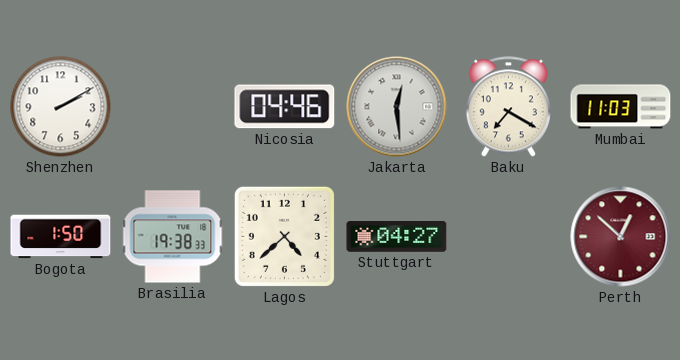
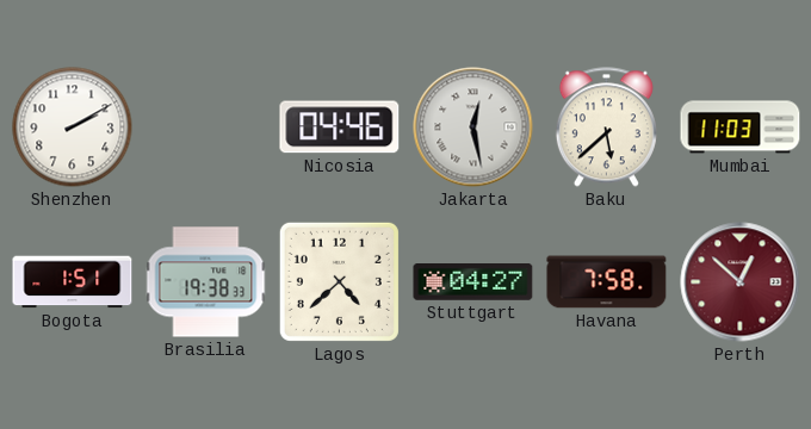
Jakarta: 12:29 -> 12:28 (473, 128)
Baku: 7:20 -> 5:38 (606, 128)
Bogota: 1:50 -> 1:51 (73, 282)
Havana: none -> 7:58 (607, 282)
